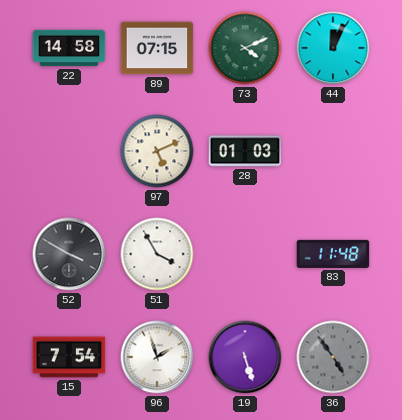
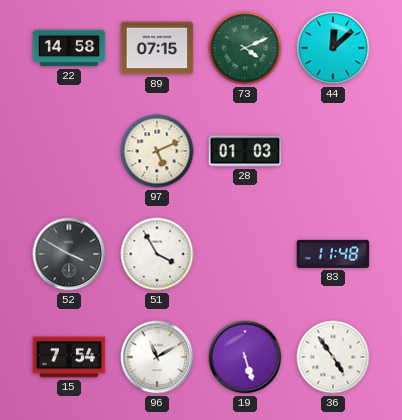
44: 12:04 -> 12:08 (333, 48)
96: 1:57 -> 11:10 (157, 357)
36 dial: grey -> white (333, 357)
